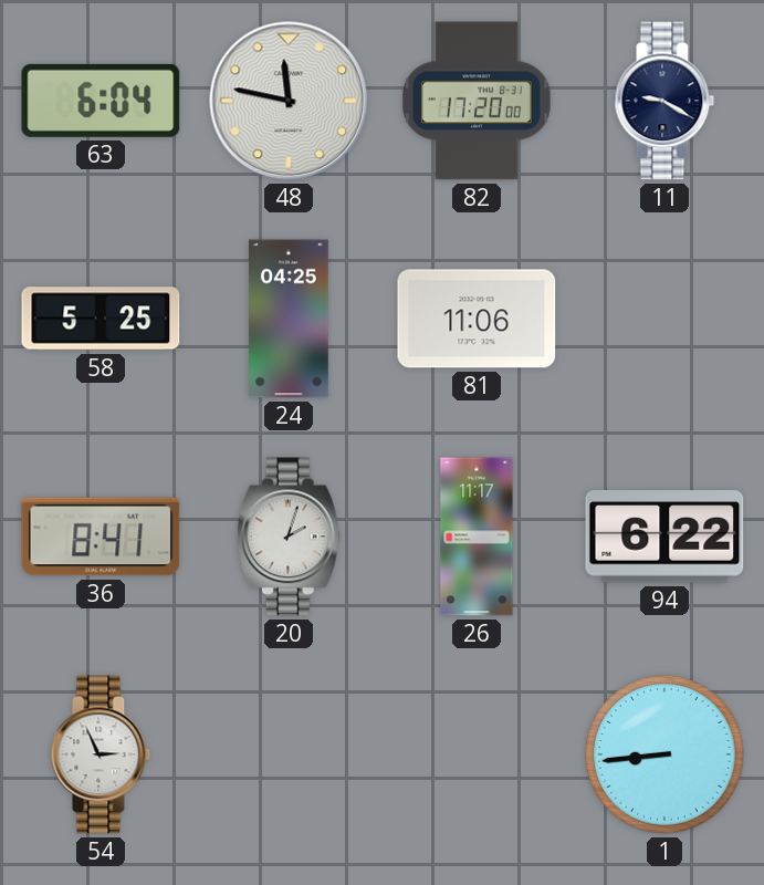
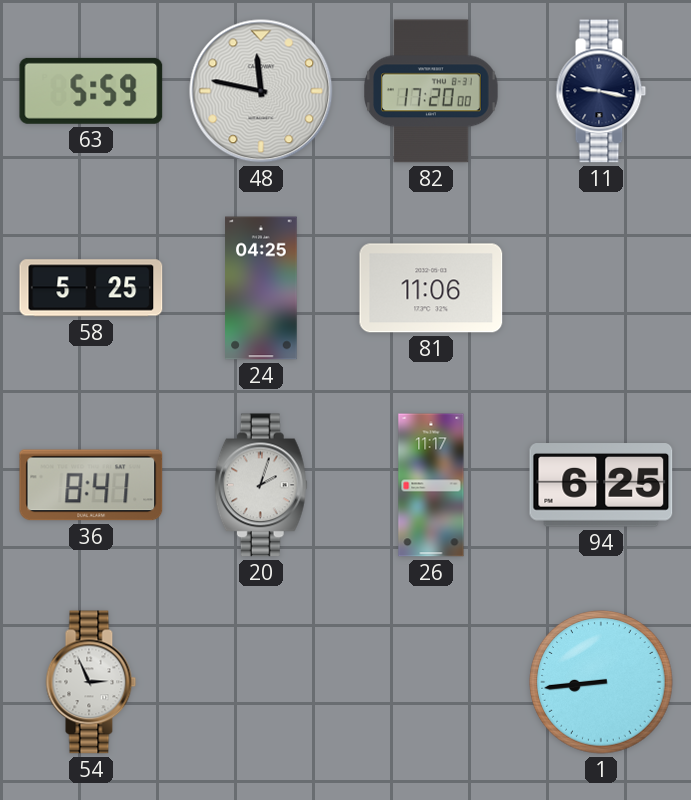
63: 6:04 -> 5:59 (91, 91)
11: 9:20 -> 9:17 (601, 91)
94: 6:22 -> 6:25 (601, 485)
